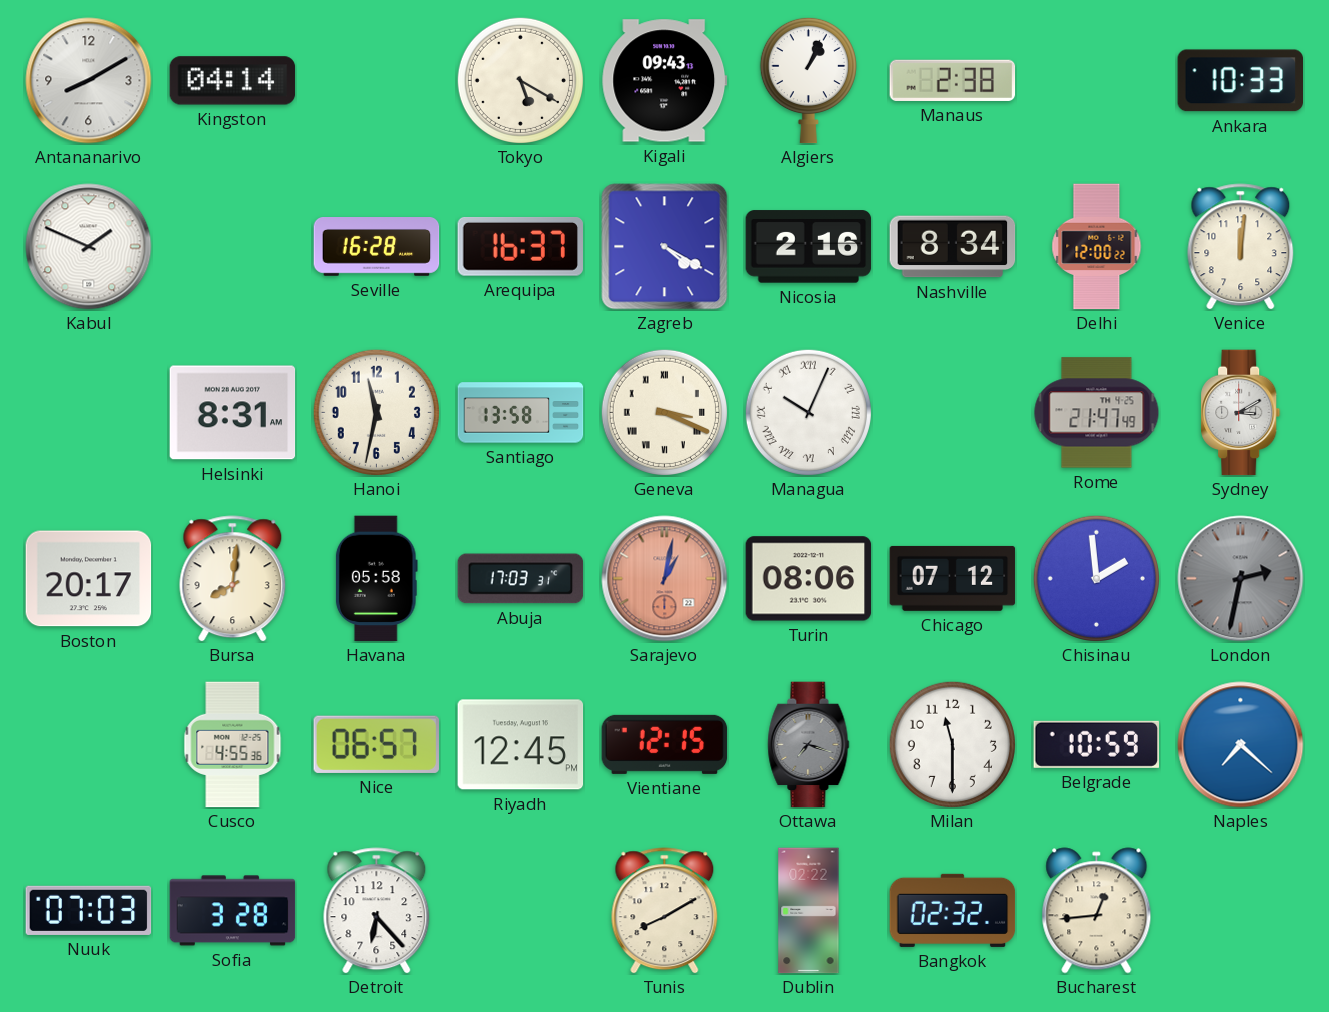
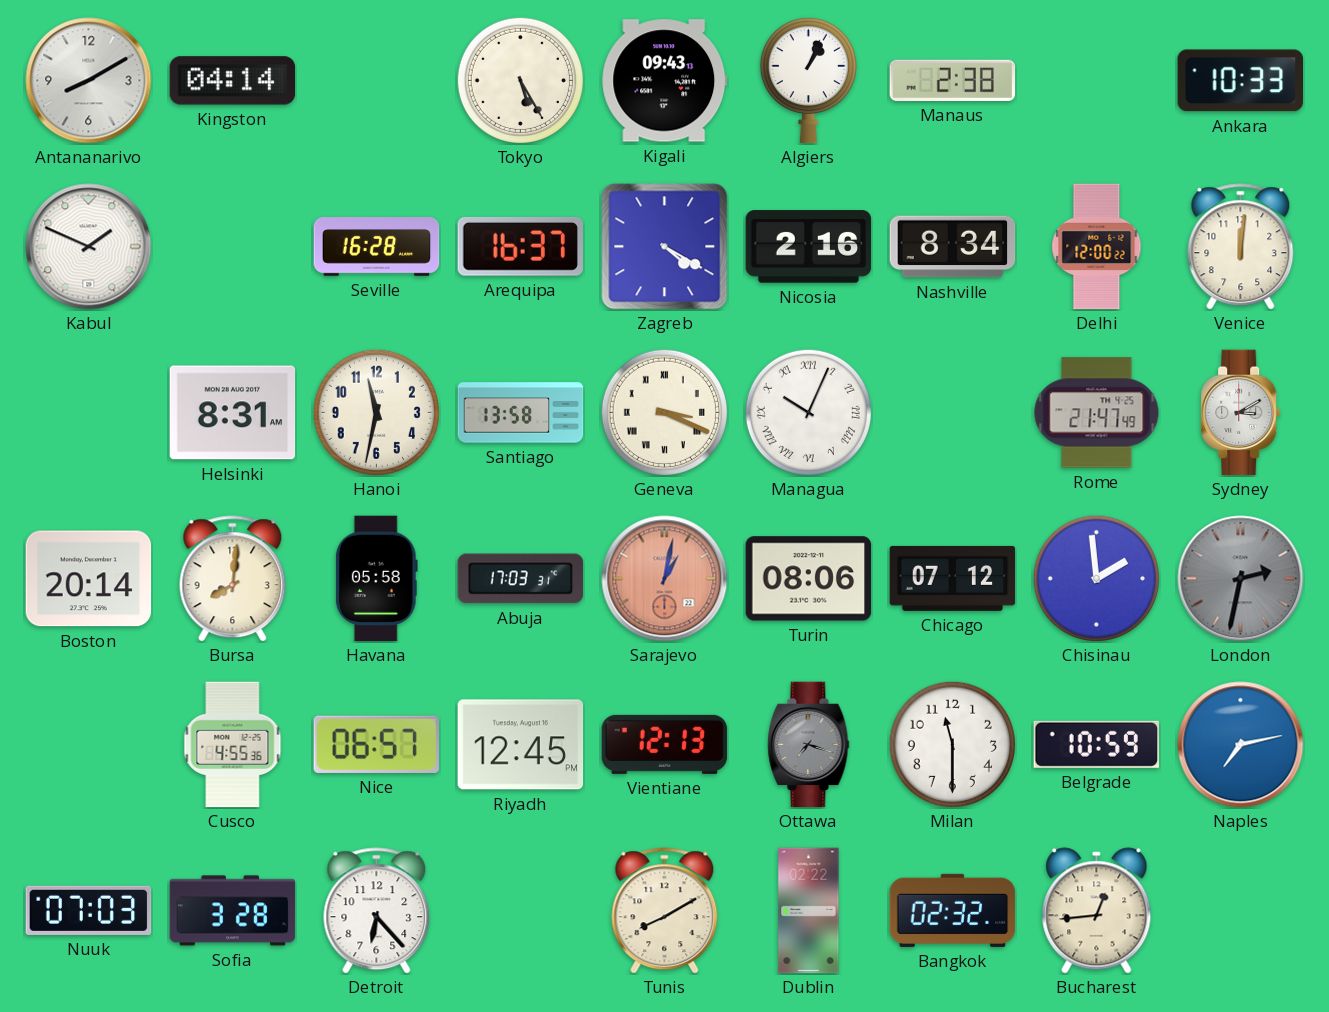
Tokyo: 5:20 -> 5:25 (520, 80)
Boston: 20:17 -> 20:14 (89, 579)
Vientiane: 12:15 -> 12:13 (665, 744)
Naples: 7:22 -> 7:13 (1241, 745)
